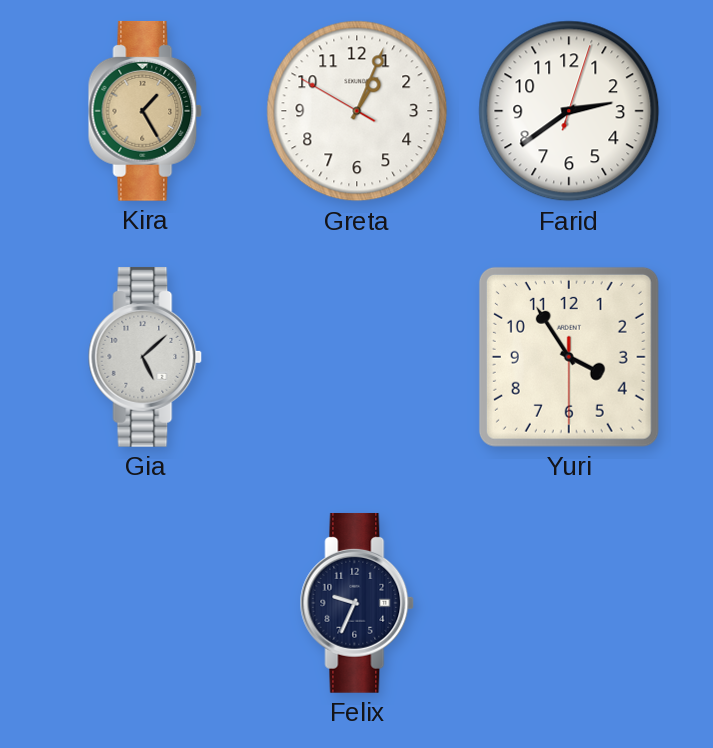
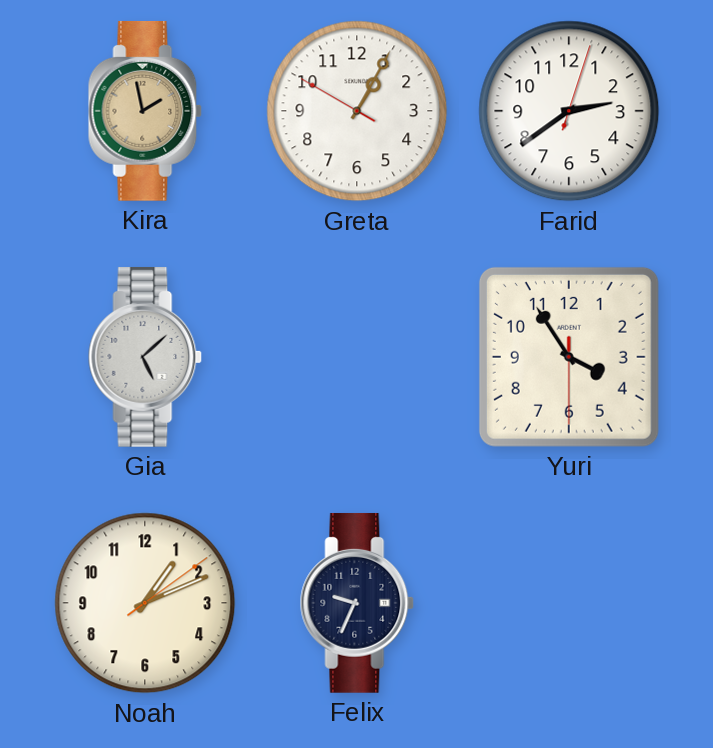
Kira: 1:25 -> 1:58 (145, 111)
Greta: 1:03 -> 1:04 (357, 111)
Noah: none -> 1:11 (145, 603)
